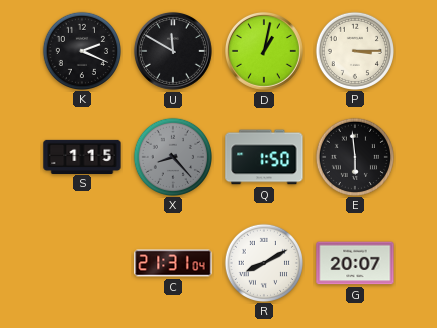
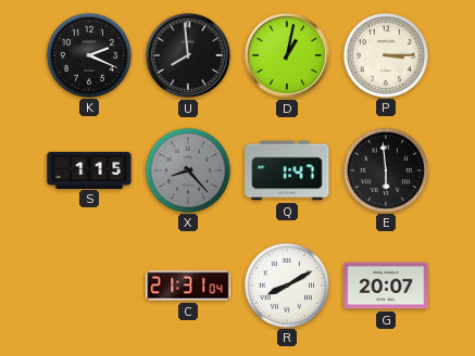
U: 11:50 -> 7:59 (188, 55)
Q: 1:50 -> 1:47 (287, 170)
